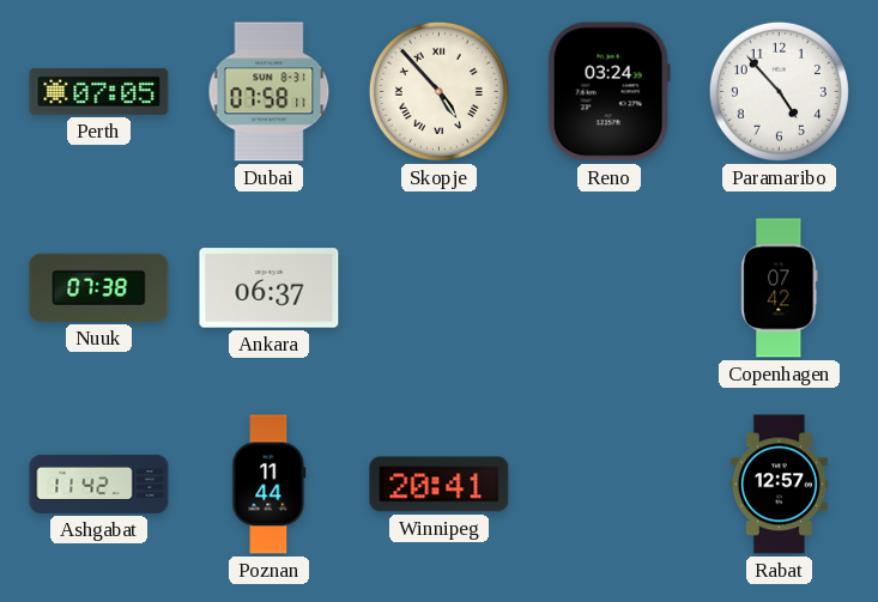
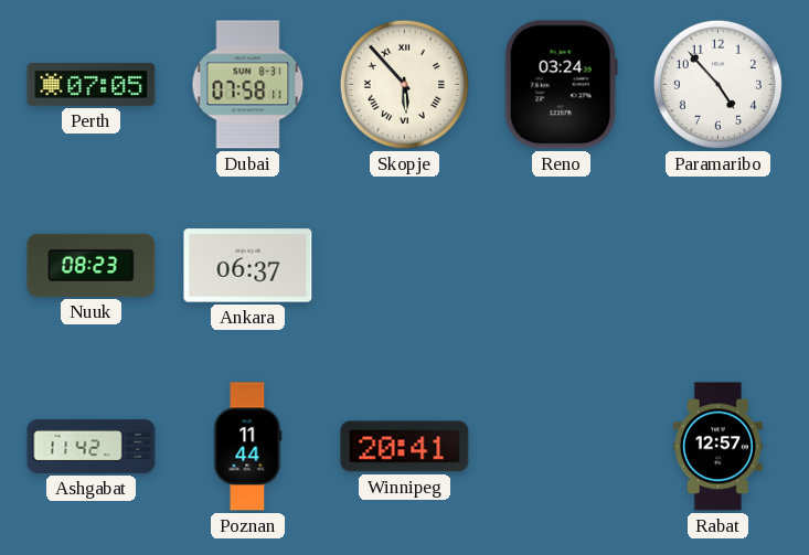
Skopje: 4:53 -> 5:53 (404, 84)
Nuuk: 07:38 -> 08:23 (92, 265)
Copenhagen: 07:42 -> none (780, 288)
